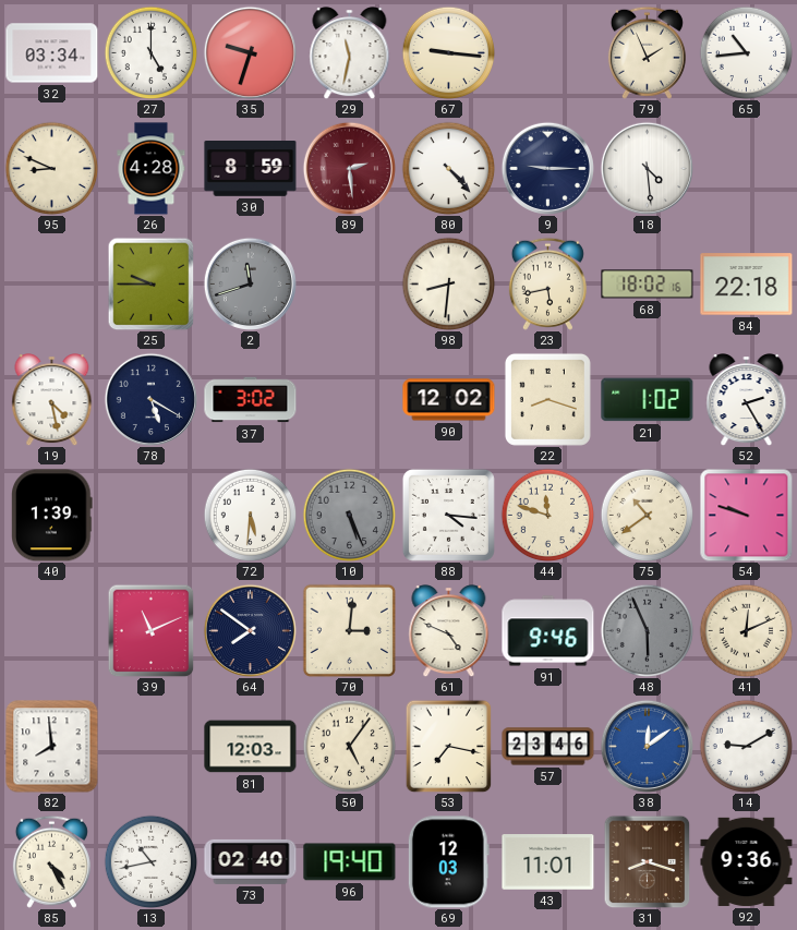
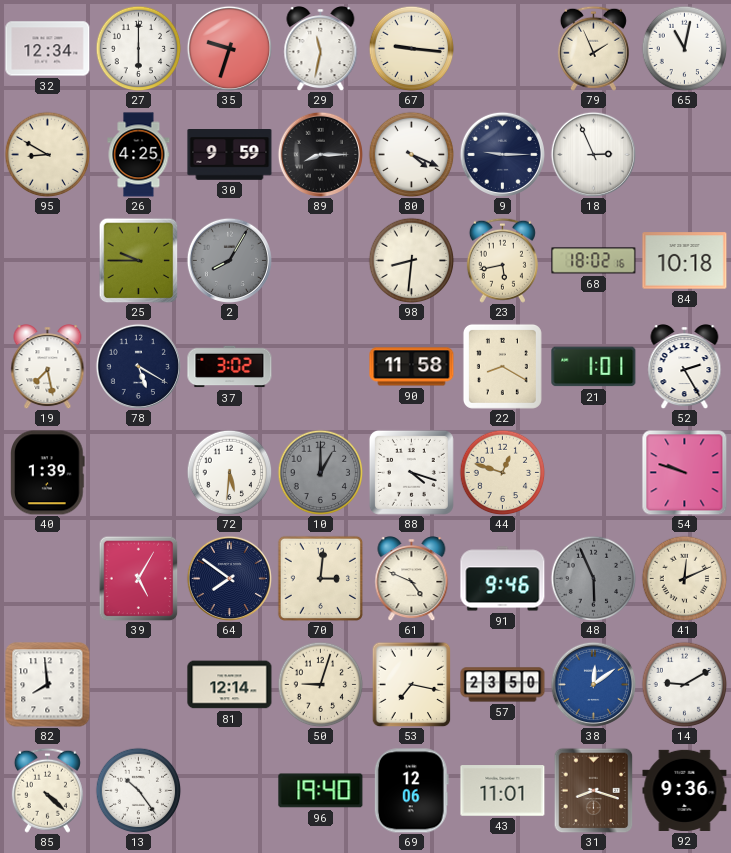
32: 03:34 -> 12:34 (48, 49)
27: 5:00 -> 6:00 (138, 48)
65: 10:44 -> 11:02 (684, 48)
95: 8:49 -> 8:50 (47, 154)
26: 4:28 -> 4:25 (139, 155)
30: 8:59 -> 9:59 (230, 155)
89: 2:29 -> 8:15 (320, 154)
89 dial: burgundy -> black (320, 154)
80: 4:23 -> 4:19 (411, 154)
18: 4:29 -> 2:56 (593, 154)
2: 11:42 -> 8:05 (229, 260)
84: 22:18 -> 10:18 (685, 261)
19: 4:28 -> 7:28 (48, 367)
90: 12:02 -> 11:58 (412, 367)
22: 8:18 -> 8:20 (502, 366)
21: 1:02 -> 1:01 (594, 367)
10: 5:26 -> 1:00 (320, 472)
88: 4:16 -> 4:18 (411, 472)
44: 11:48 -> 12:48 (502, 472)
75: 10:39 -> none (647, 515)
39: 11:11 -> 5:05 (139, 578)
81: 12:03 -> 12:14 (230, 685)
50: 5:06 -> 9:03 (320, 684)
57: 23:46 -> 23:50 (503, 685)
85: 4:25 -> 4:22 (47, 790)
13: 10:43 -> 10:24 (138, 790)
73: 02:40 -> none (251, 861)
69: 12:03 -> 12:06 (411, 791)
